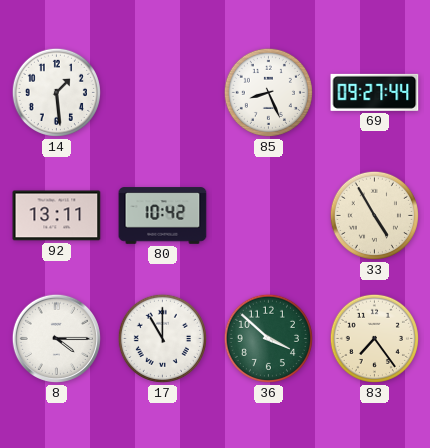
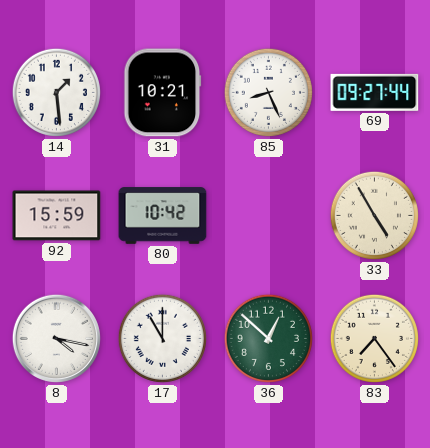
31: none -> 10:21 (163, 93)
92: 13:11 -> 15:59 (57, 216)
8: 4:15 -> 4:17 (56, 338)
36: 3:52 -> 12:52 (268, 338)
